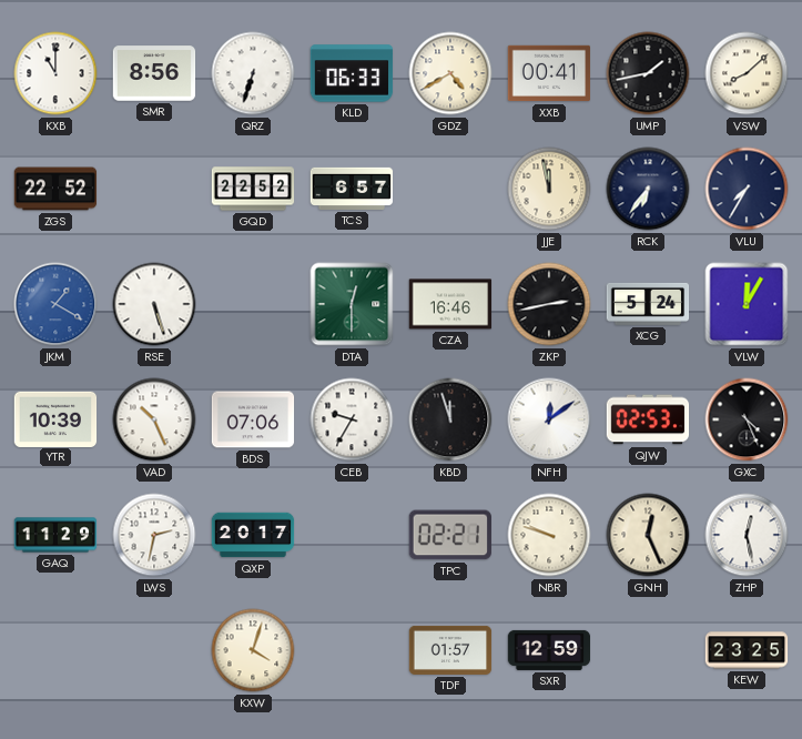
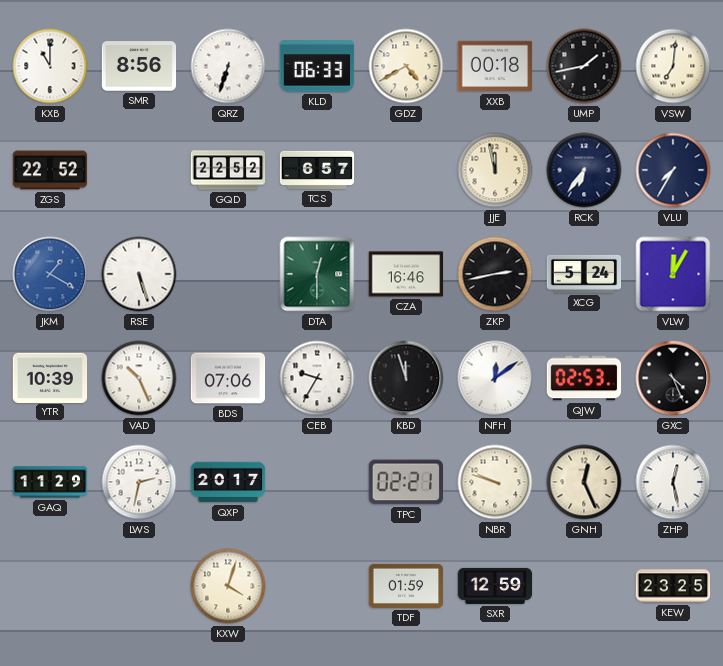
XXB: 00:41 -> 00:18 (495, 66)
VSW: 8:08 -> 7:01 (673, 66)
TDF: 01:57 -> 01:59 (406, 586)
